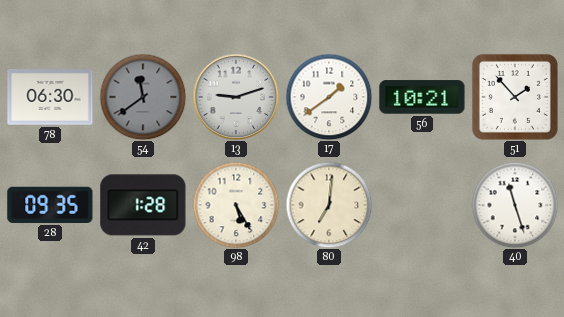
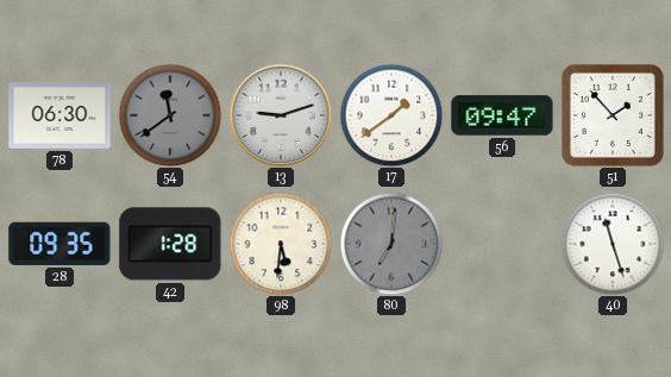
56: 10:21 -> 09:47 (502, 115)
98: 5:25 -> 5:31 (281, 244)
80 dial: cream -> grey (391, 244)
